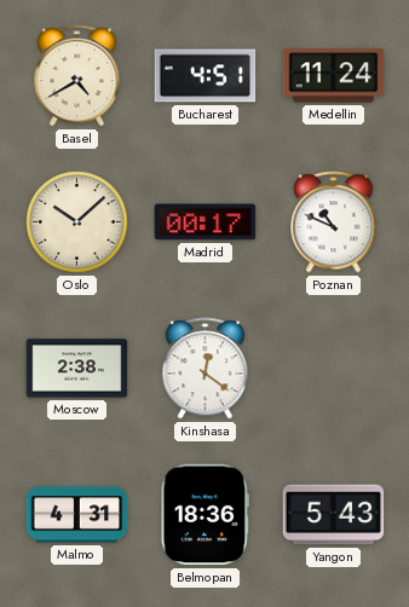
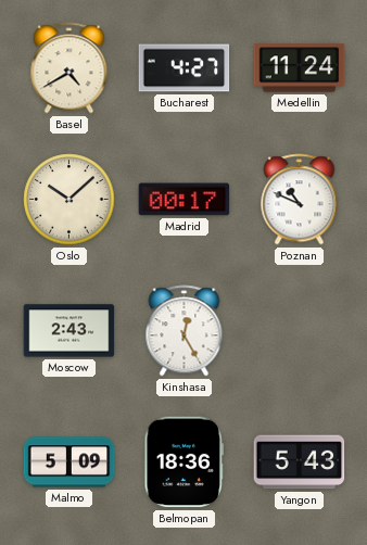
Bucharest: 4:51 -> 4:27 (185, 68)
Moscow: 2:38 -> 2:43 (69, 331)
Kinshasa: 12:21 -> 12:25 (185, 331)
Malmo: 4:31 -> 5:09 (69, 462)
